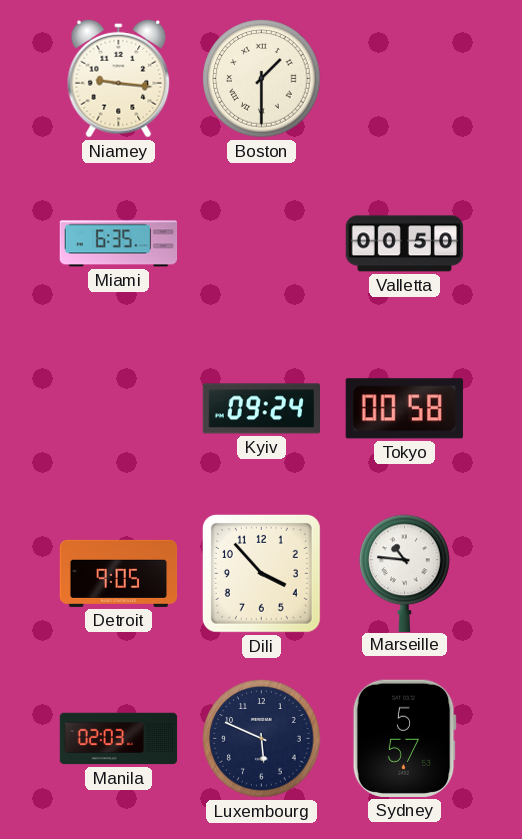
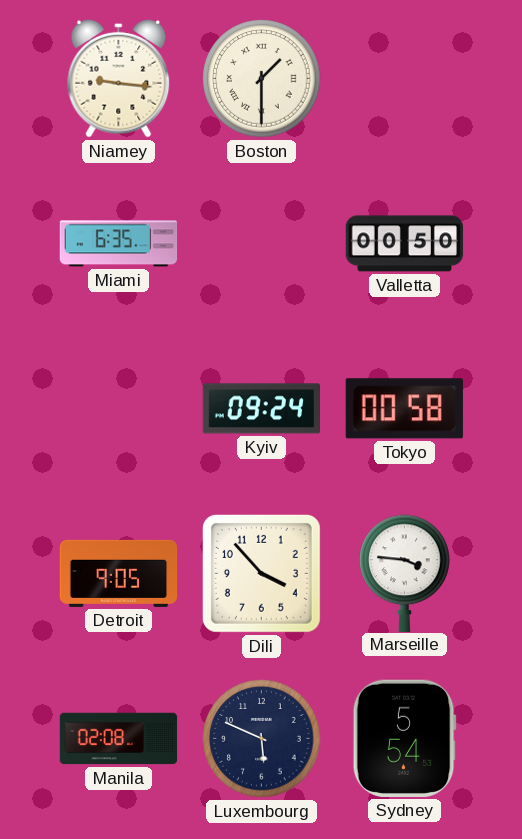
Marseille: 10:46 -> 3:46 (405, 573)
Manila: 02:03 -> 02:08 (119, 739)
Sydney: 5:57 -> 5:54 (404, 738)
